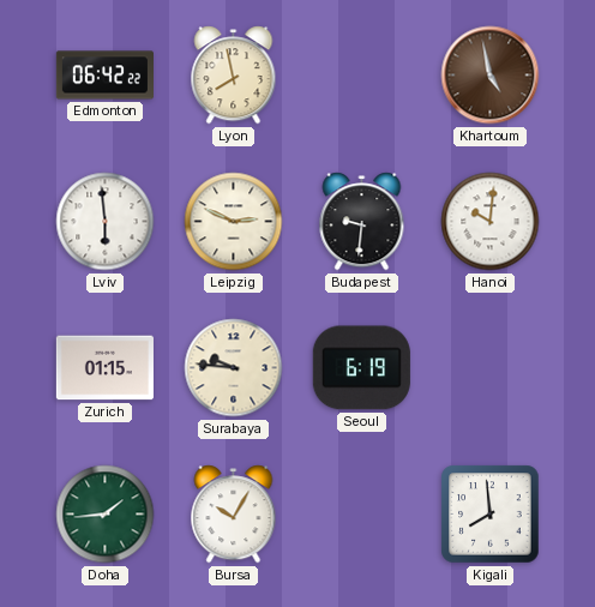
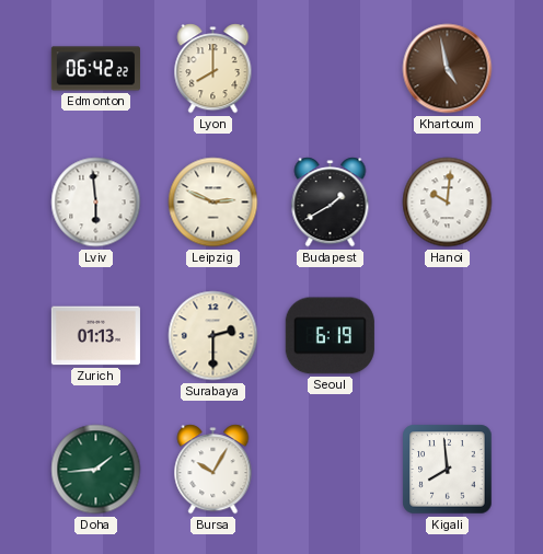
Lyon: 7:58 -> 8:00 (213, 69)
Budapest: 9:31 -> 1:40 (331, 203)
Zurich: 01:15 -> 01:13 (95, 336)
Surabaya: 9:46 -> 2:30 (213, 336)
